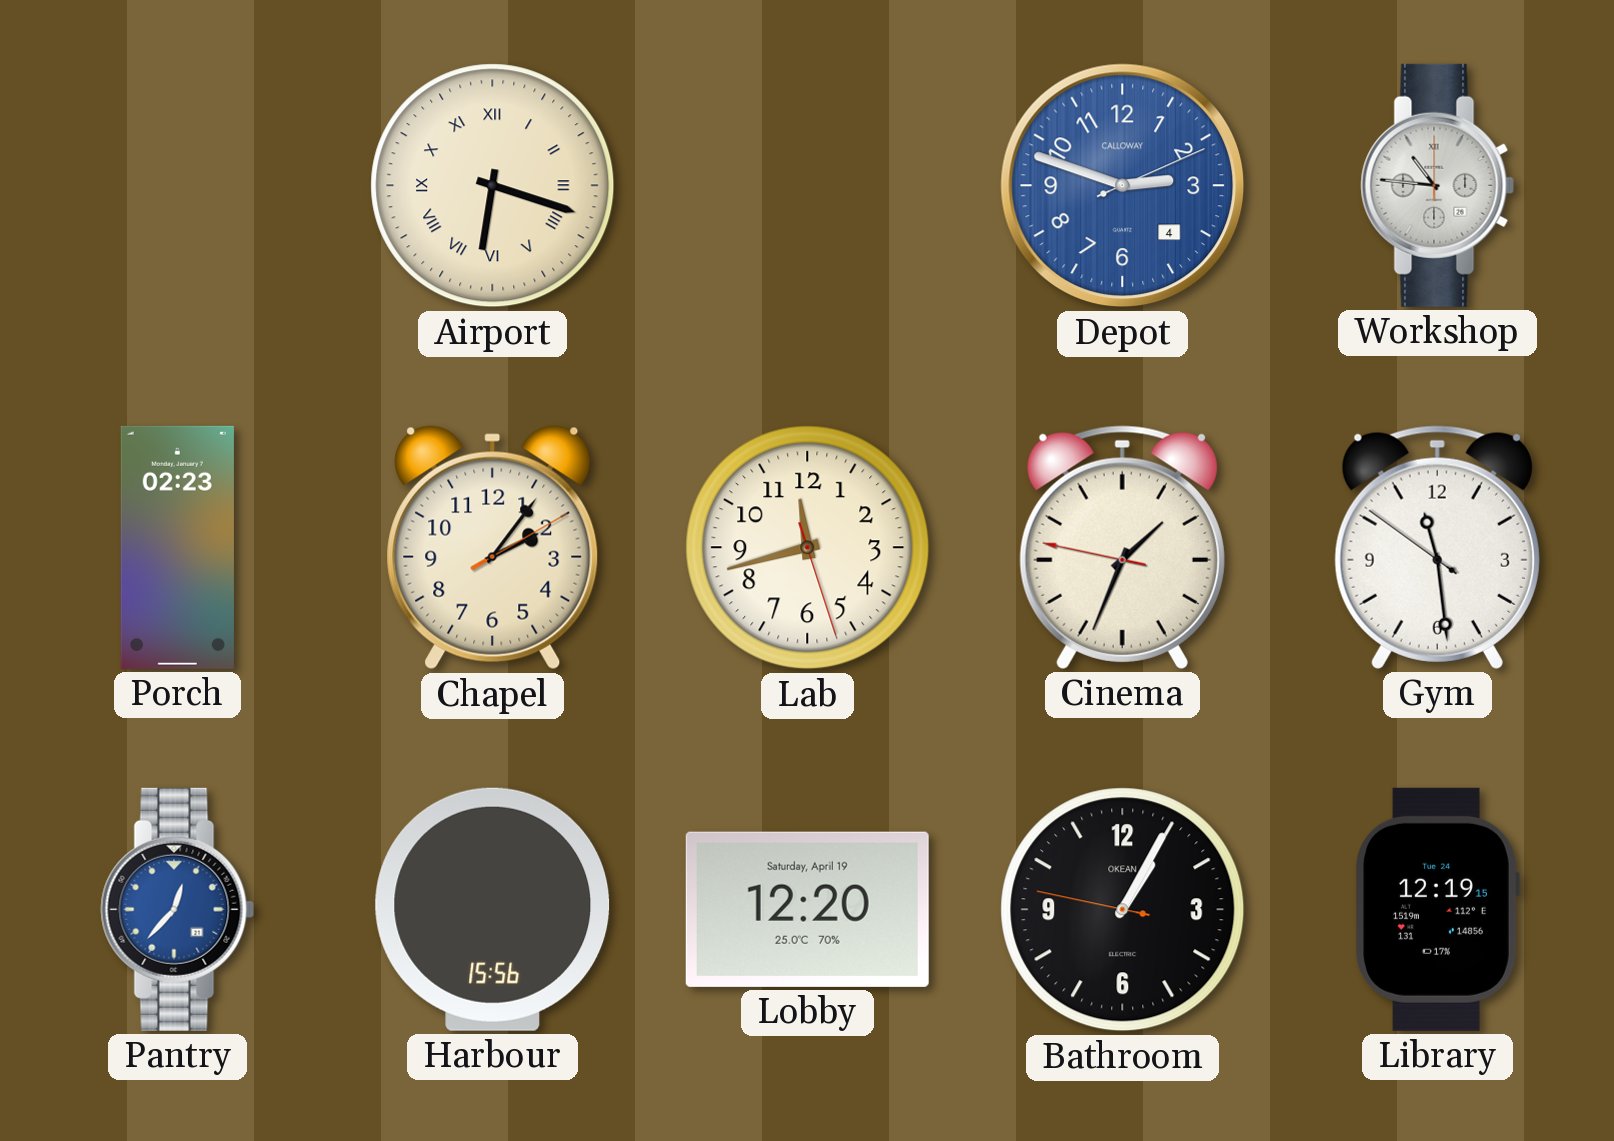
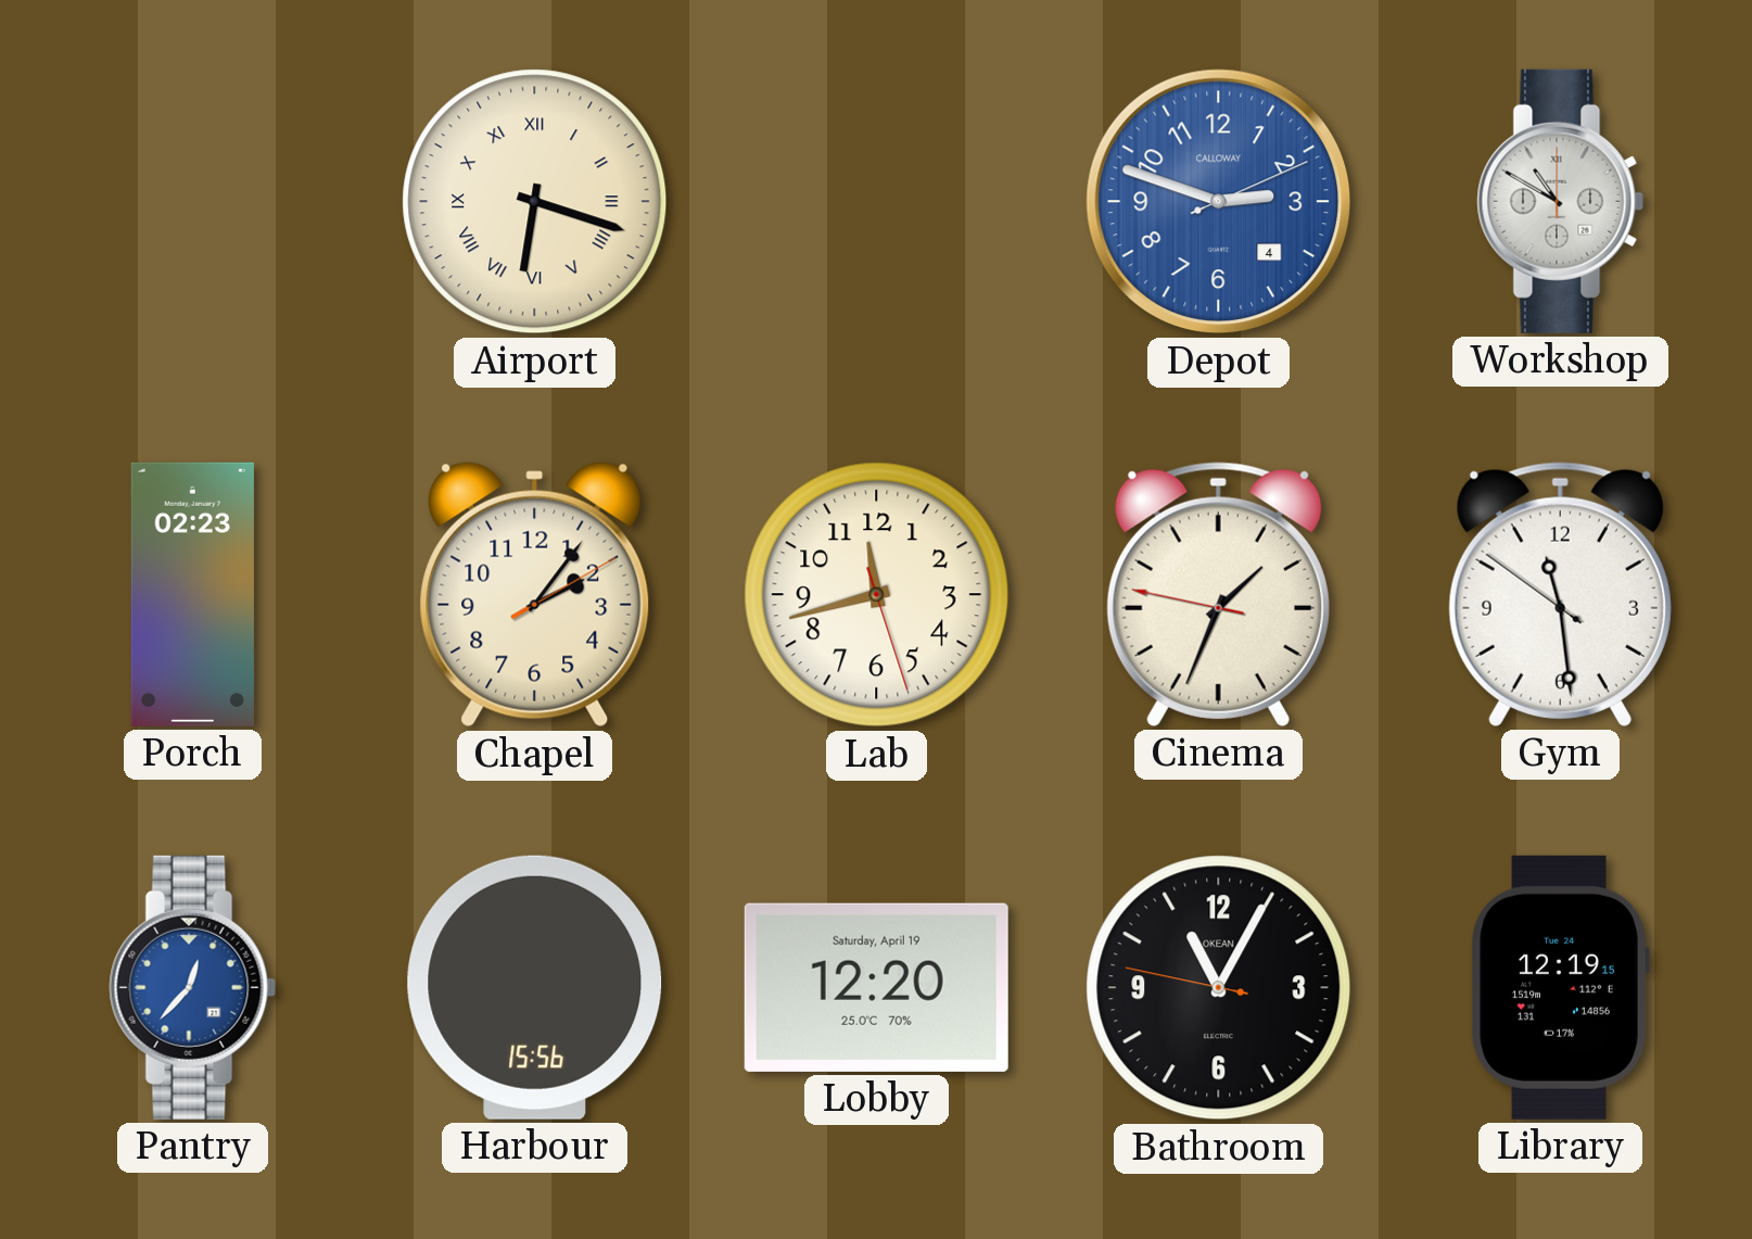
Workshop: 10:46 -> 10:50 (1561, 201)
Bathroom: 1:04 -> 11:04 (1219, 988)
